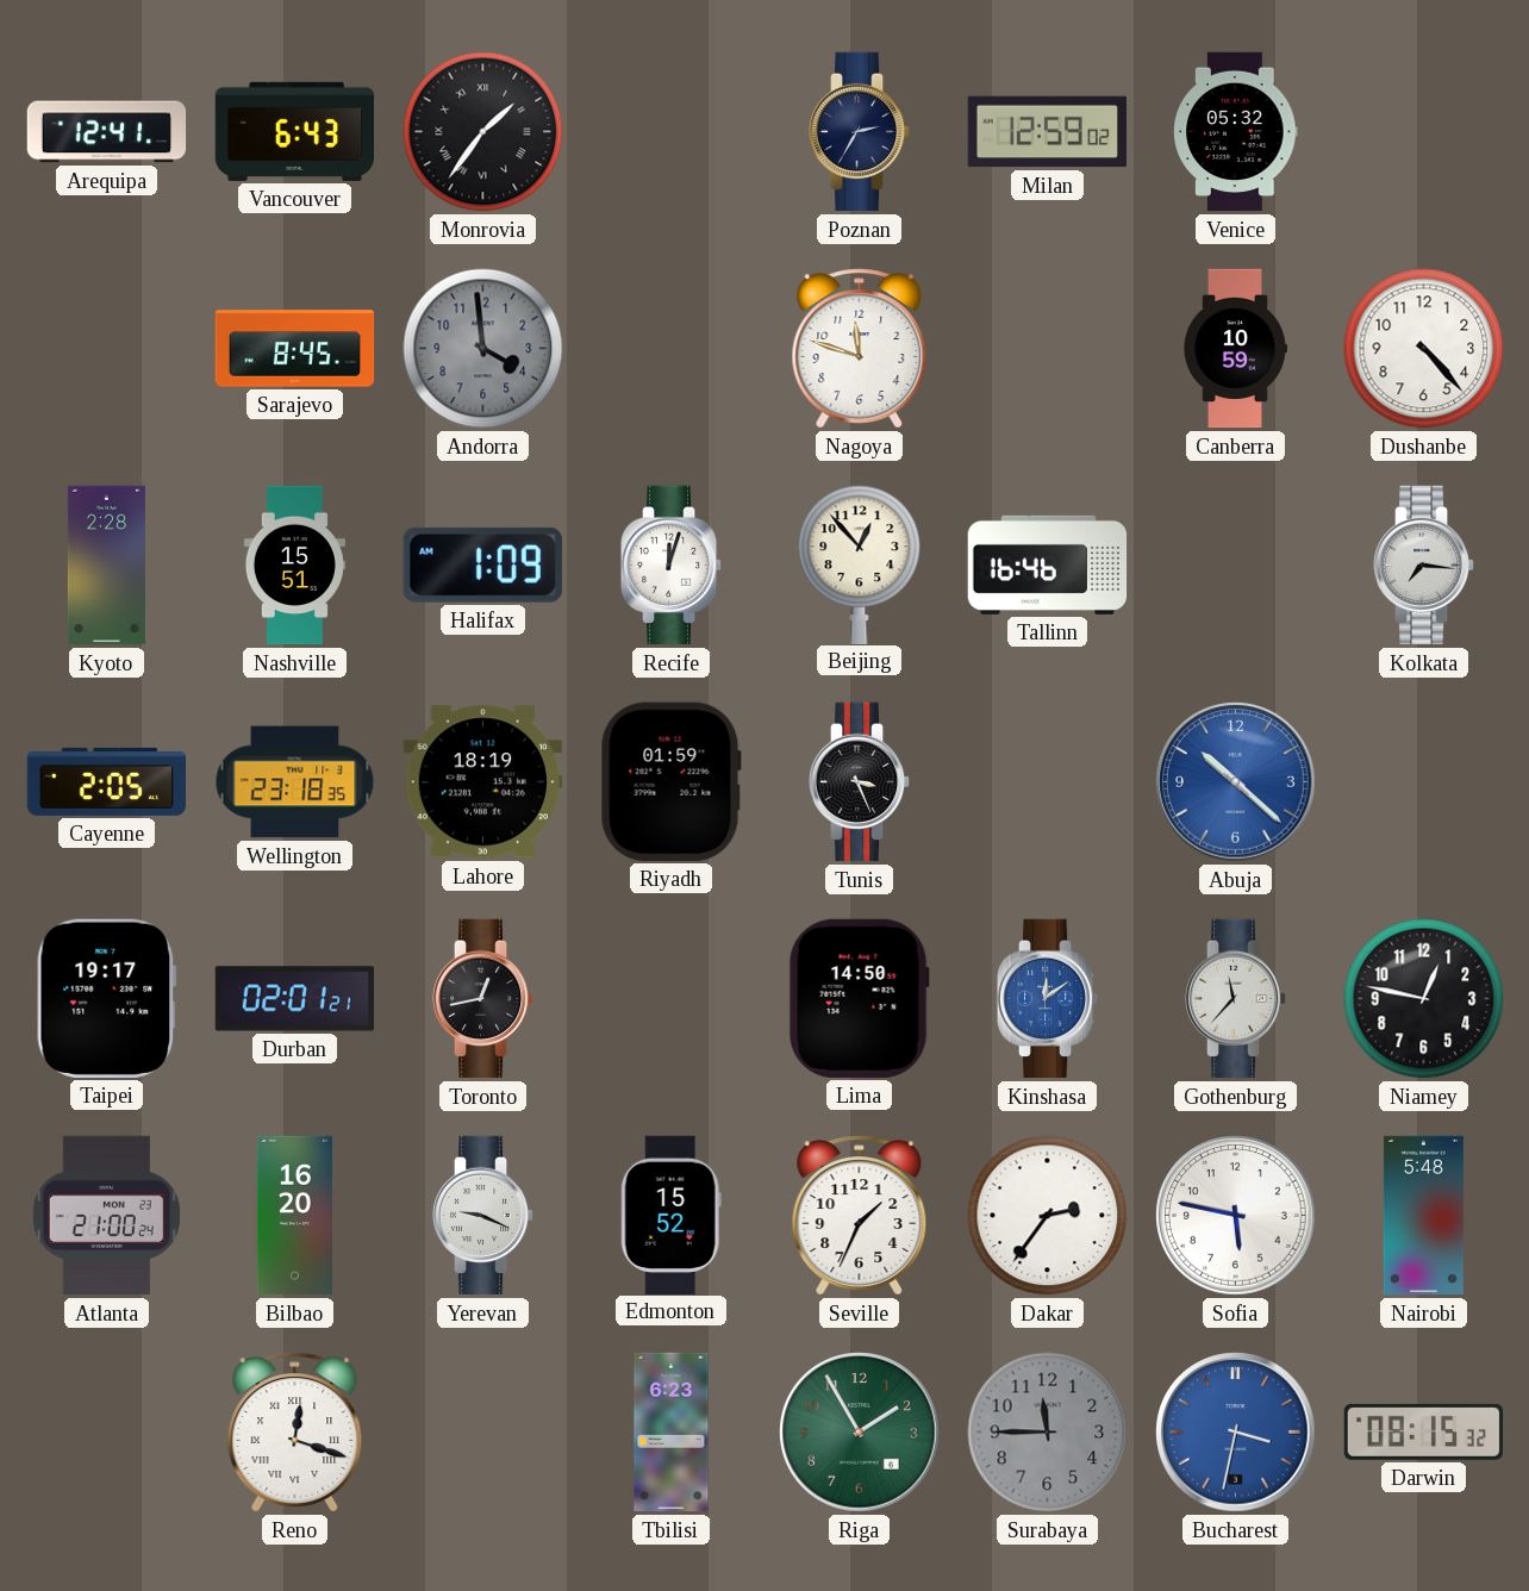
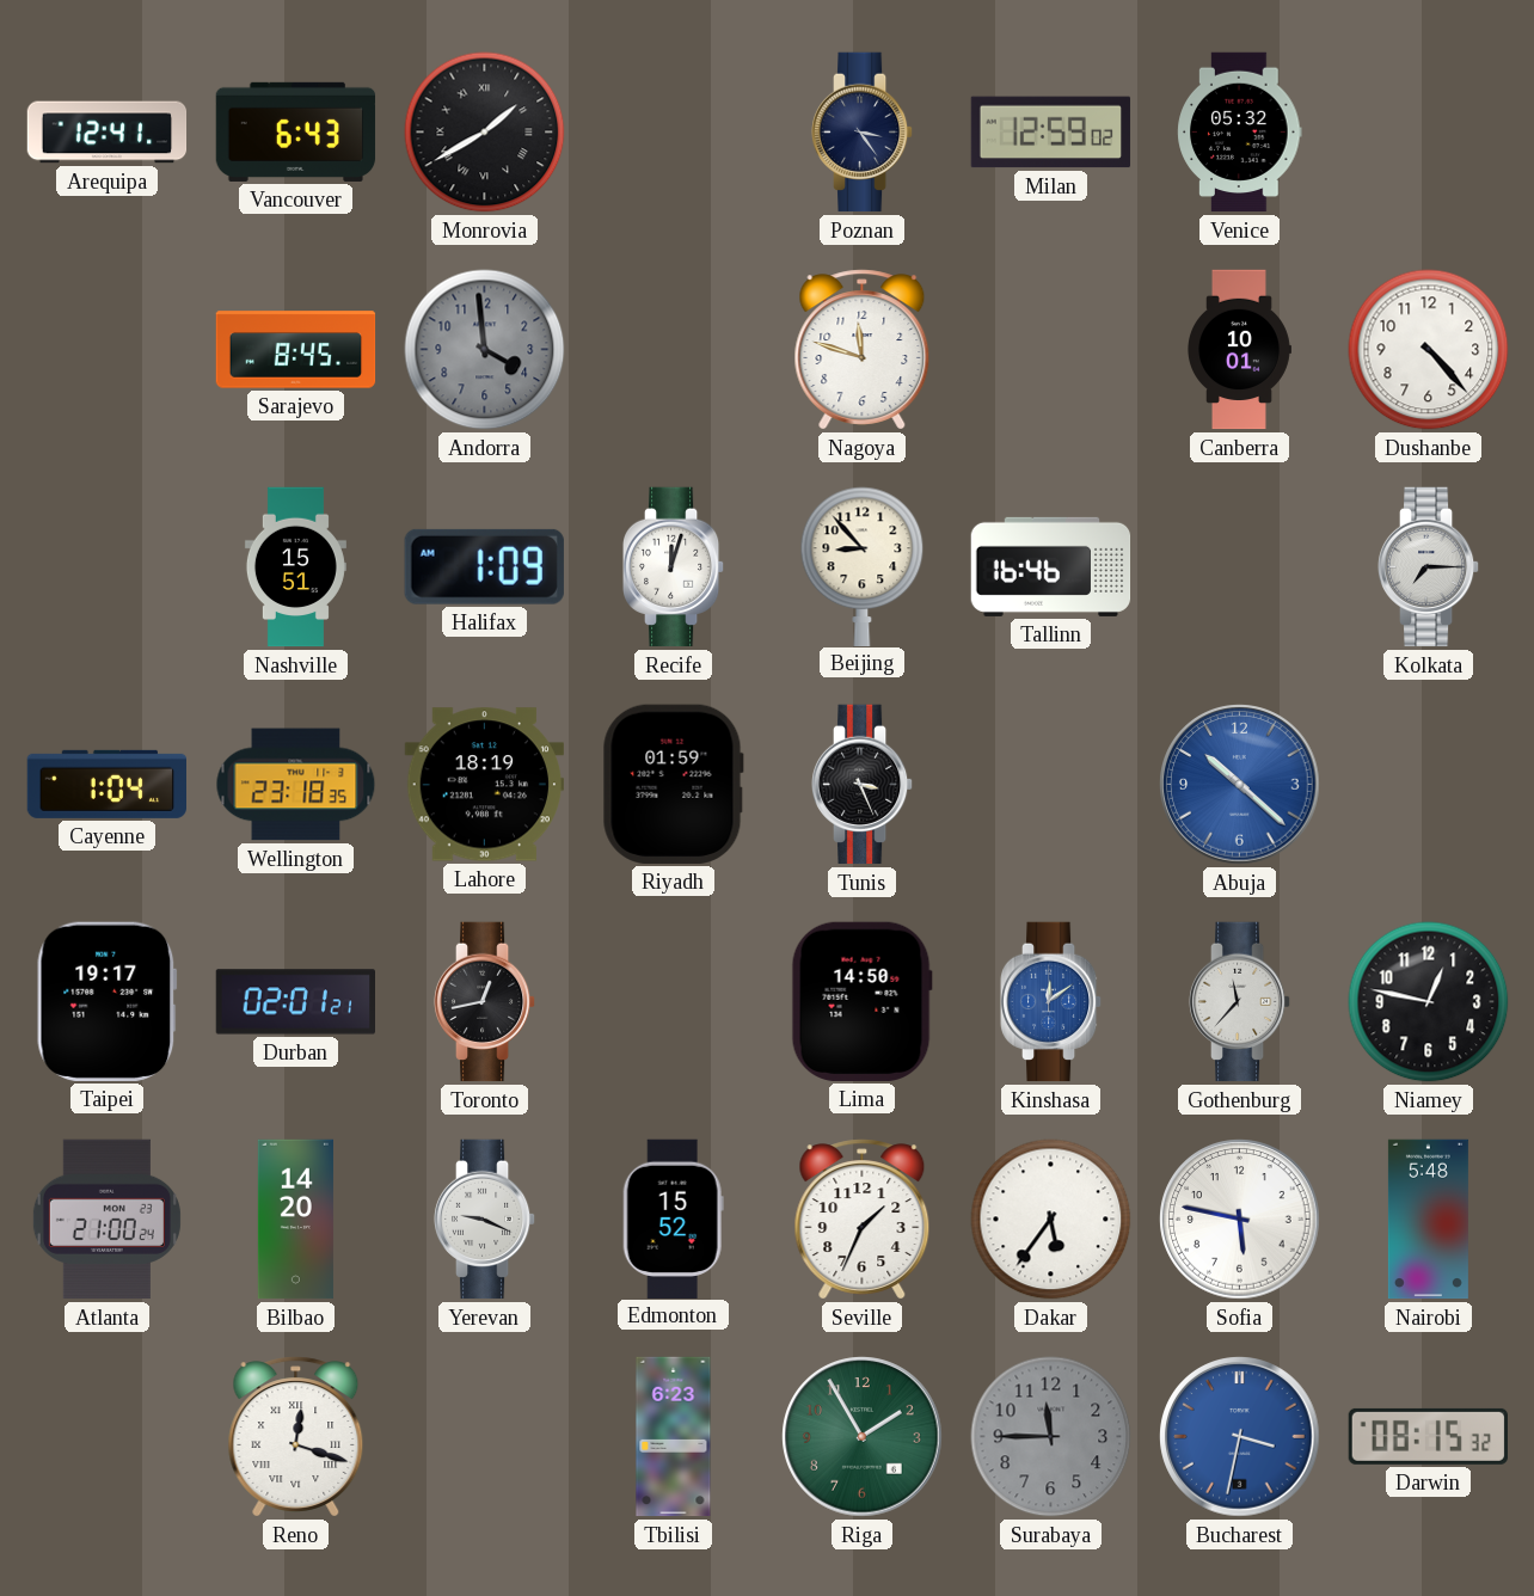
Monrovia: 1:36 -> 1:40 (485, 133)
Poznan: 2:35 -> 3:24 (863, 133)
Canberra: 10:59 -> 10:01 (1240, 350)
Kyoto: 2:28 -> none (106, 566)
Beijing: 12:53 -> 8:53 (863, 566)
Kolkata: 7:16 -> 7:15 (1429, 567)
Cayenne: 2:05 -> 1:04 (106, 784)
Bilbao: 16:20 -> 14:20 (295, 1220)
Dakar: 2:36 -> 5:36 (1051, 1220)
